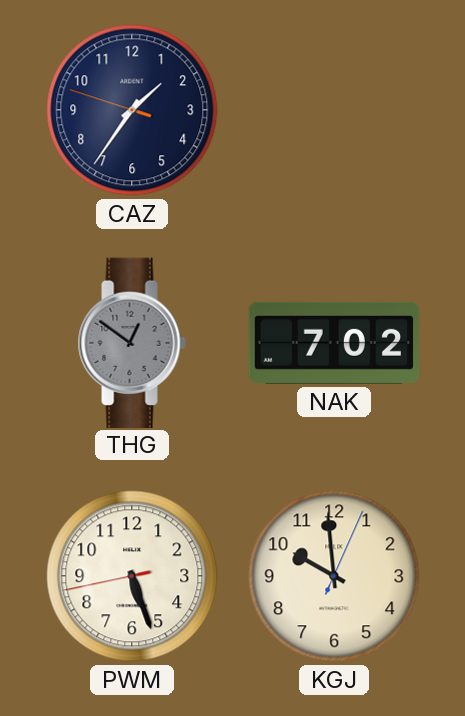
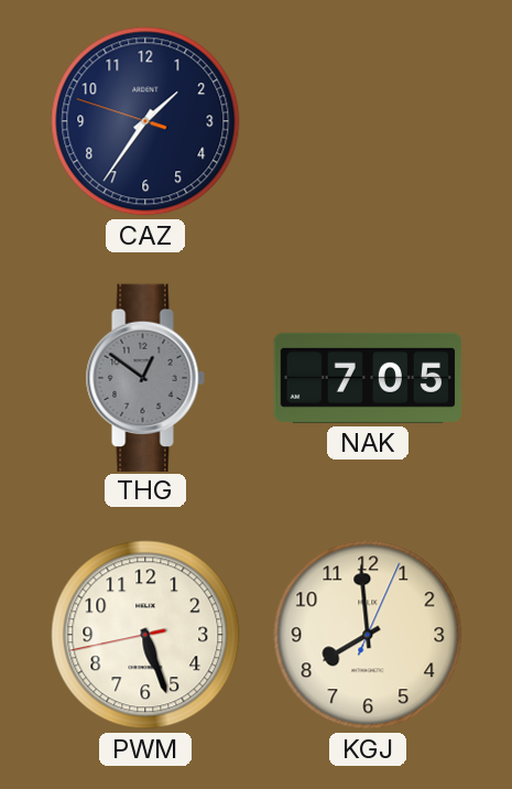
NAK: 7:02 -> 7:05 (368, 378)
KGJ: 9:59 -> 7:59 (368, 635)
